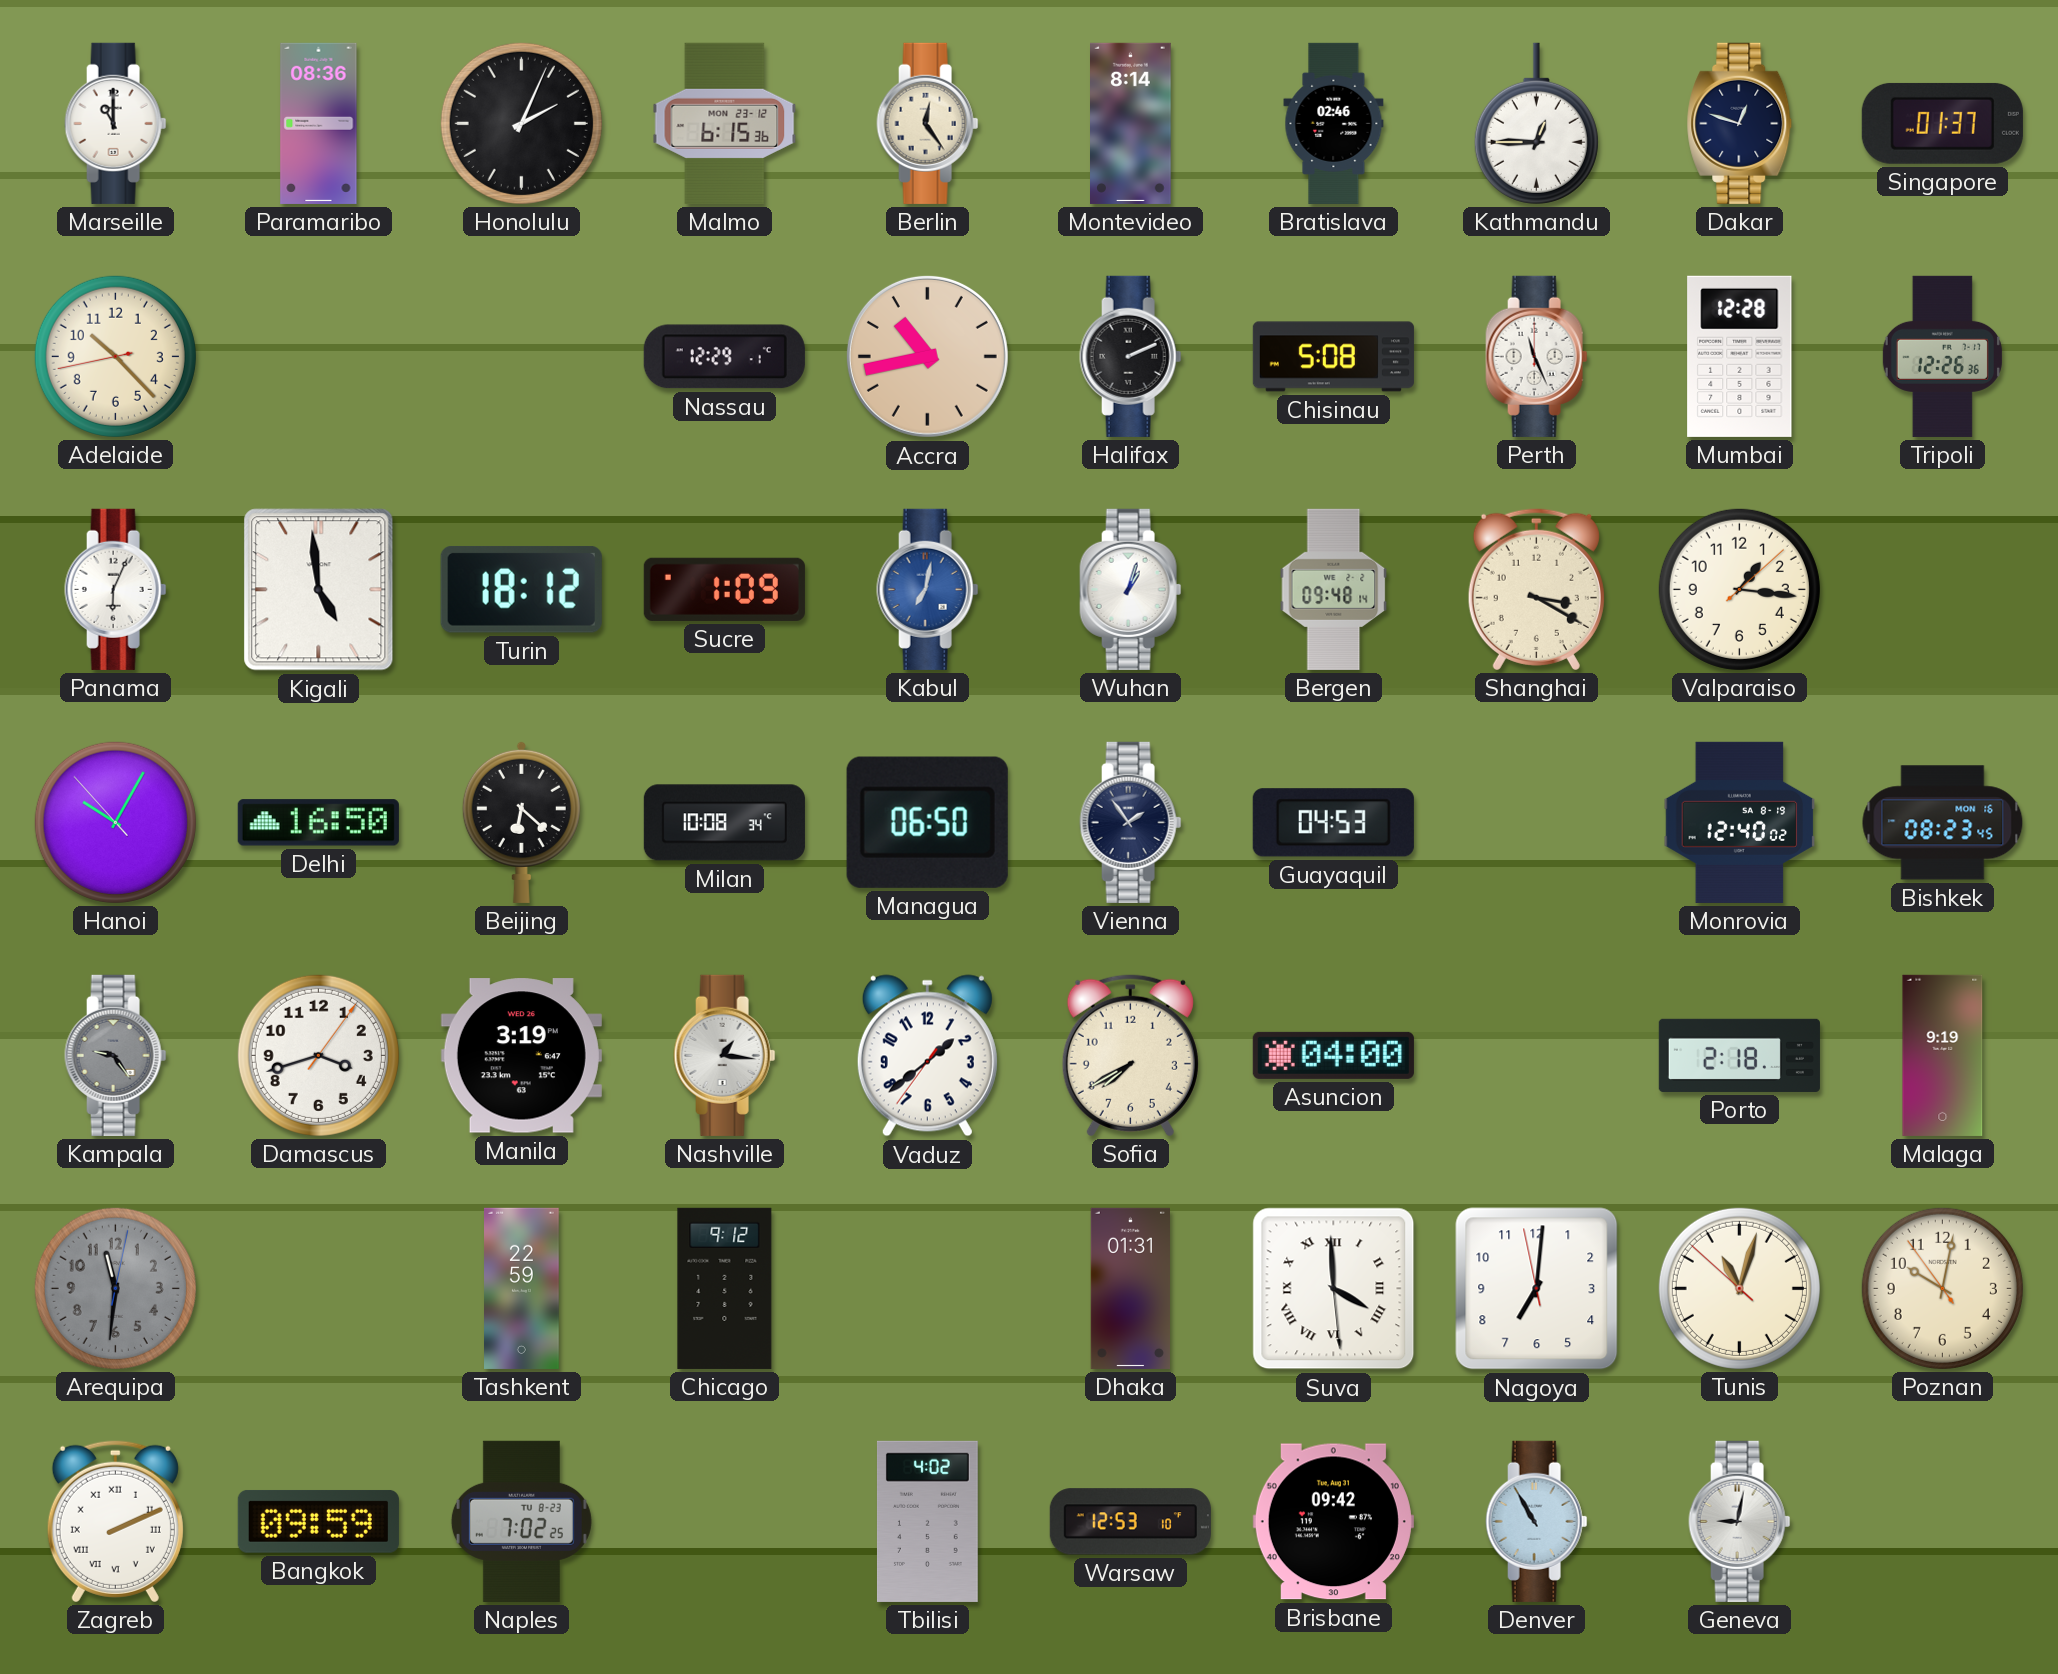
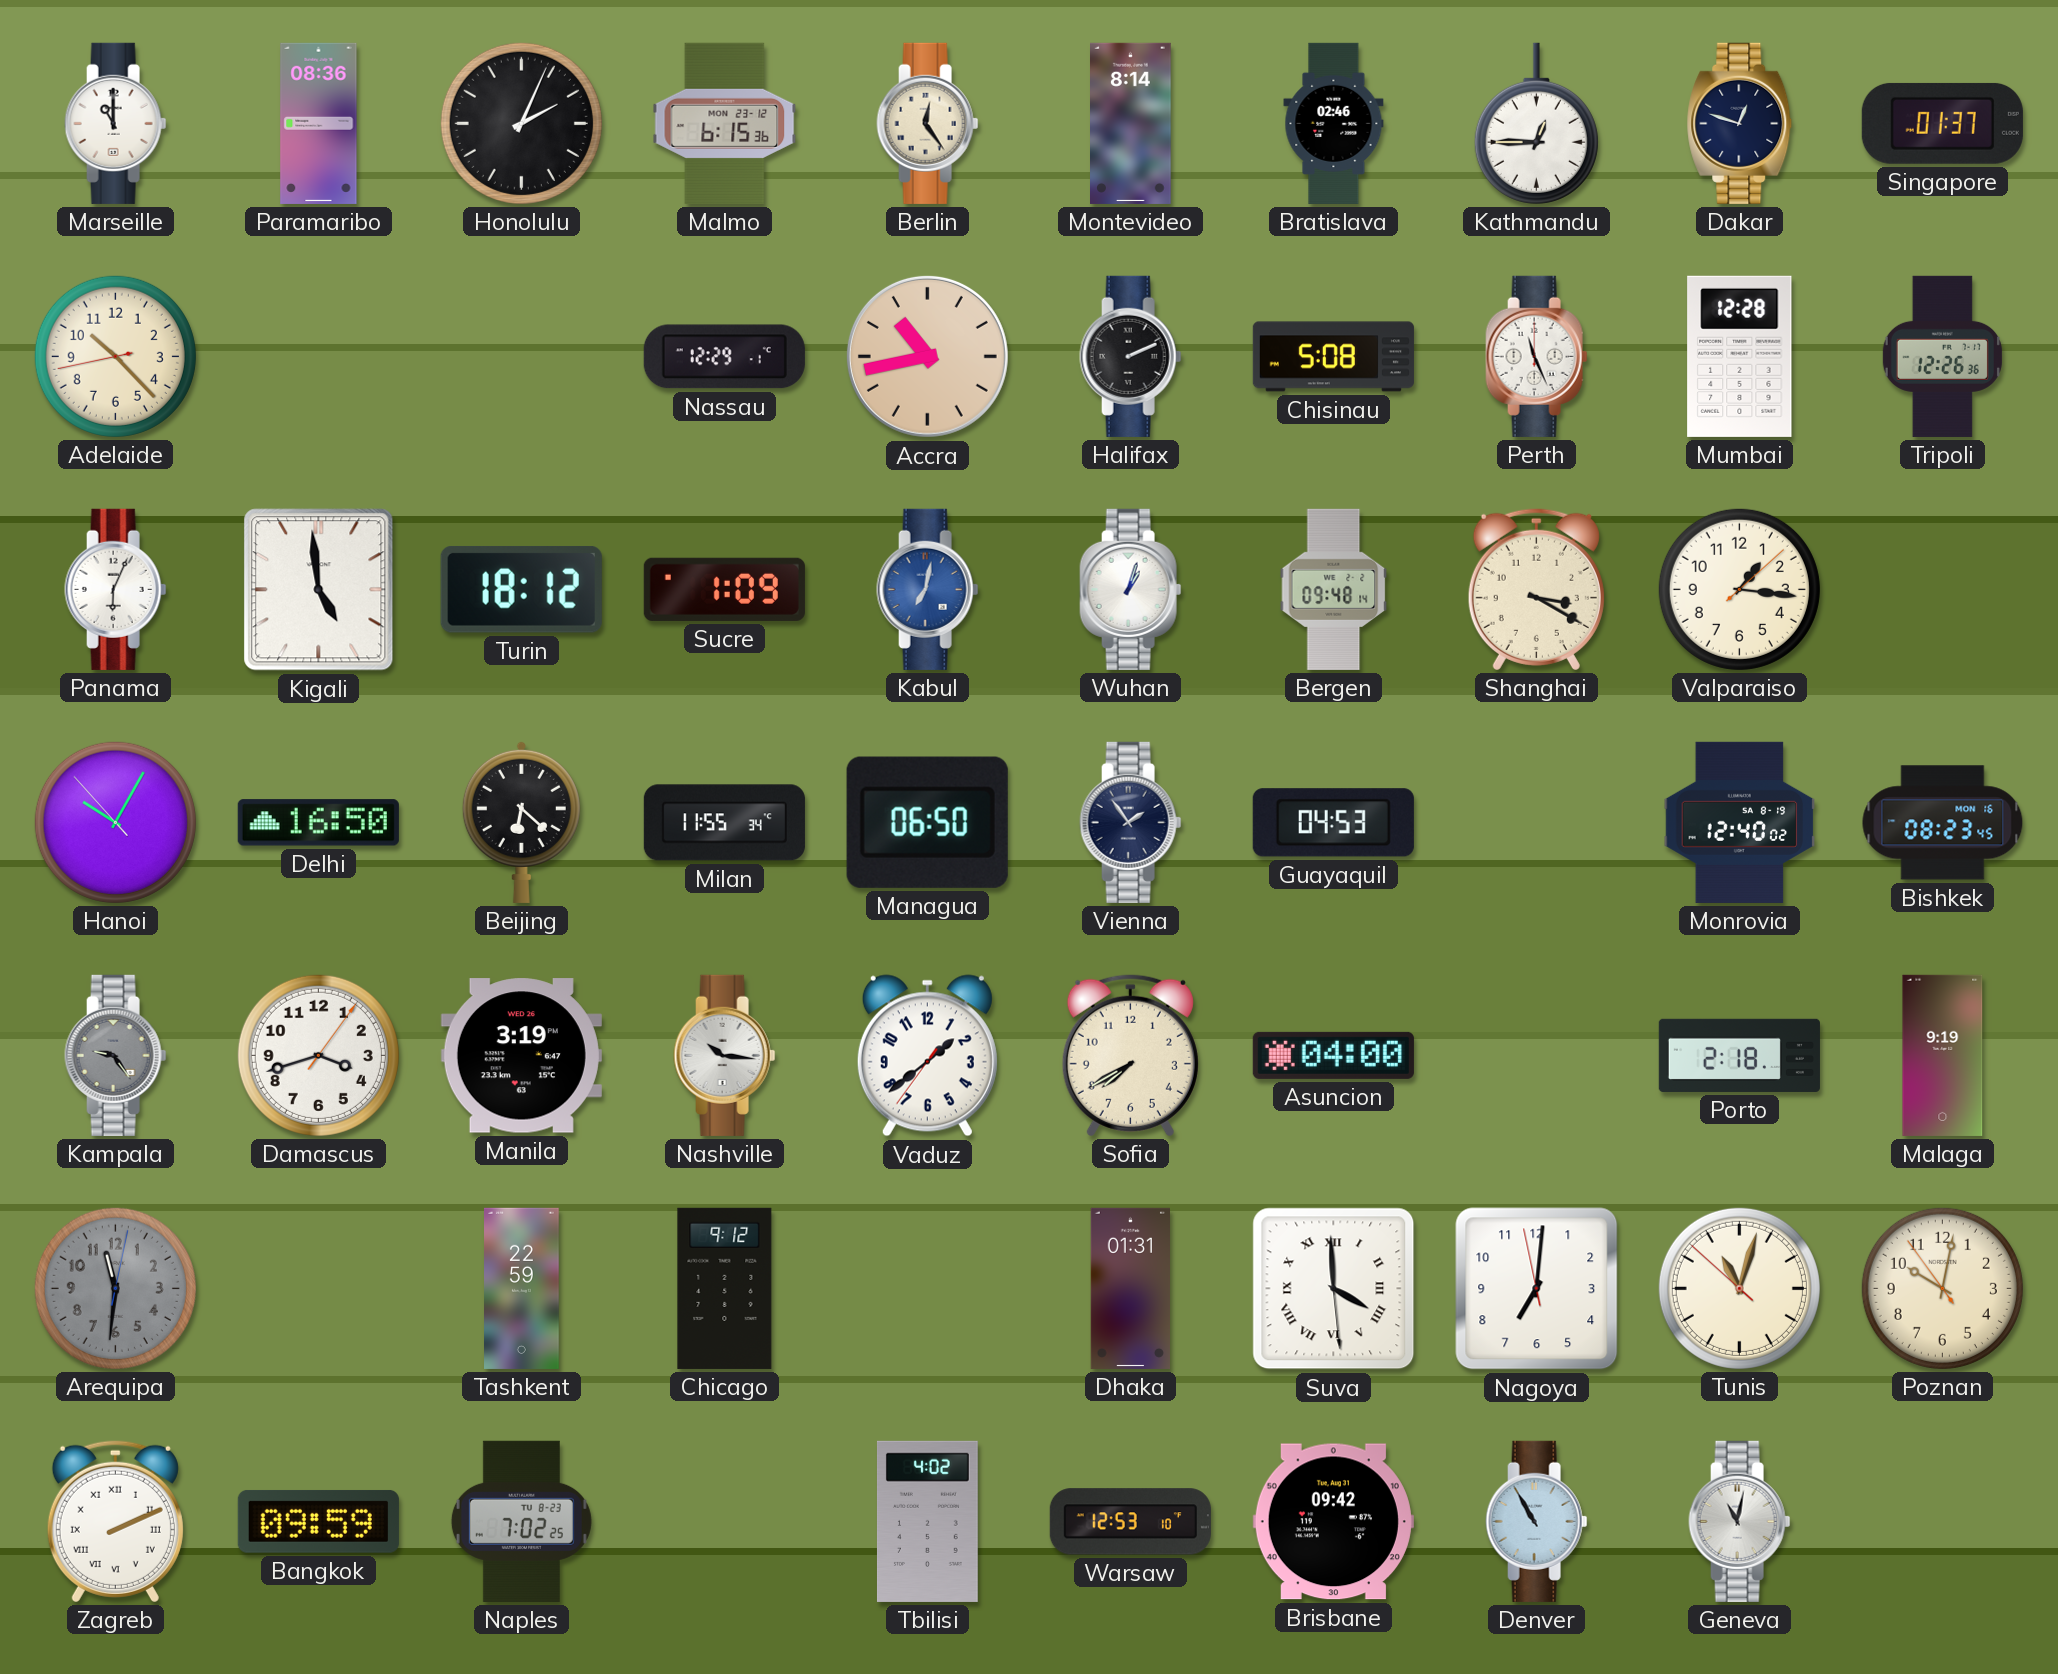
Milan: 10:08 -> 11:55 (724, 823)
Nashville: 1:16 -> 10:16 (725, 1055)
Geneva: 9:02 -> 11:02 (1740, 1521)
